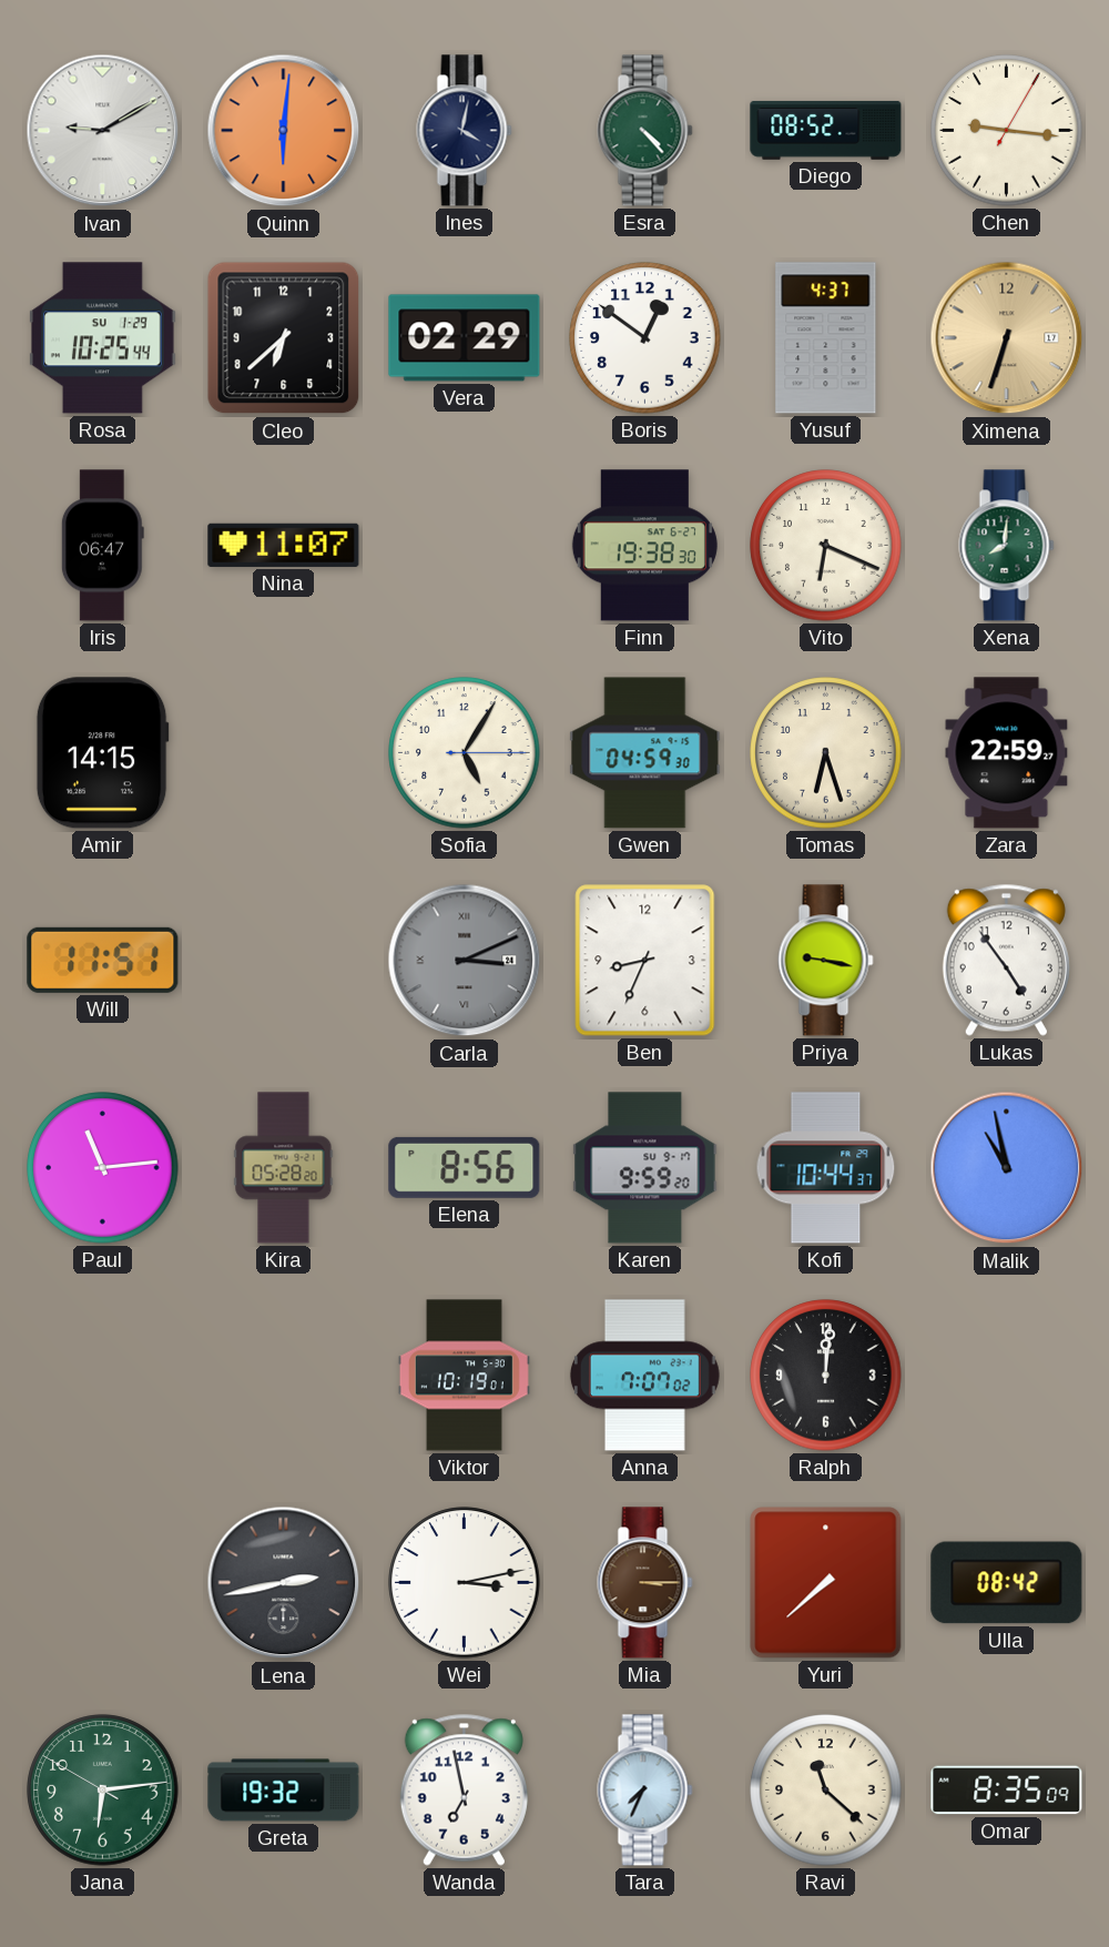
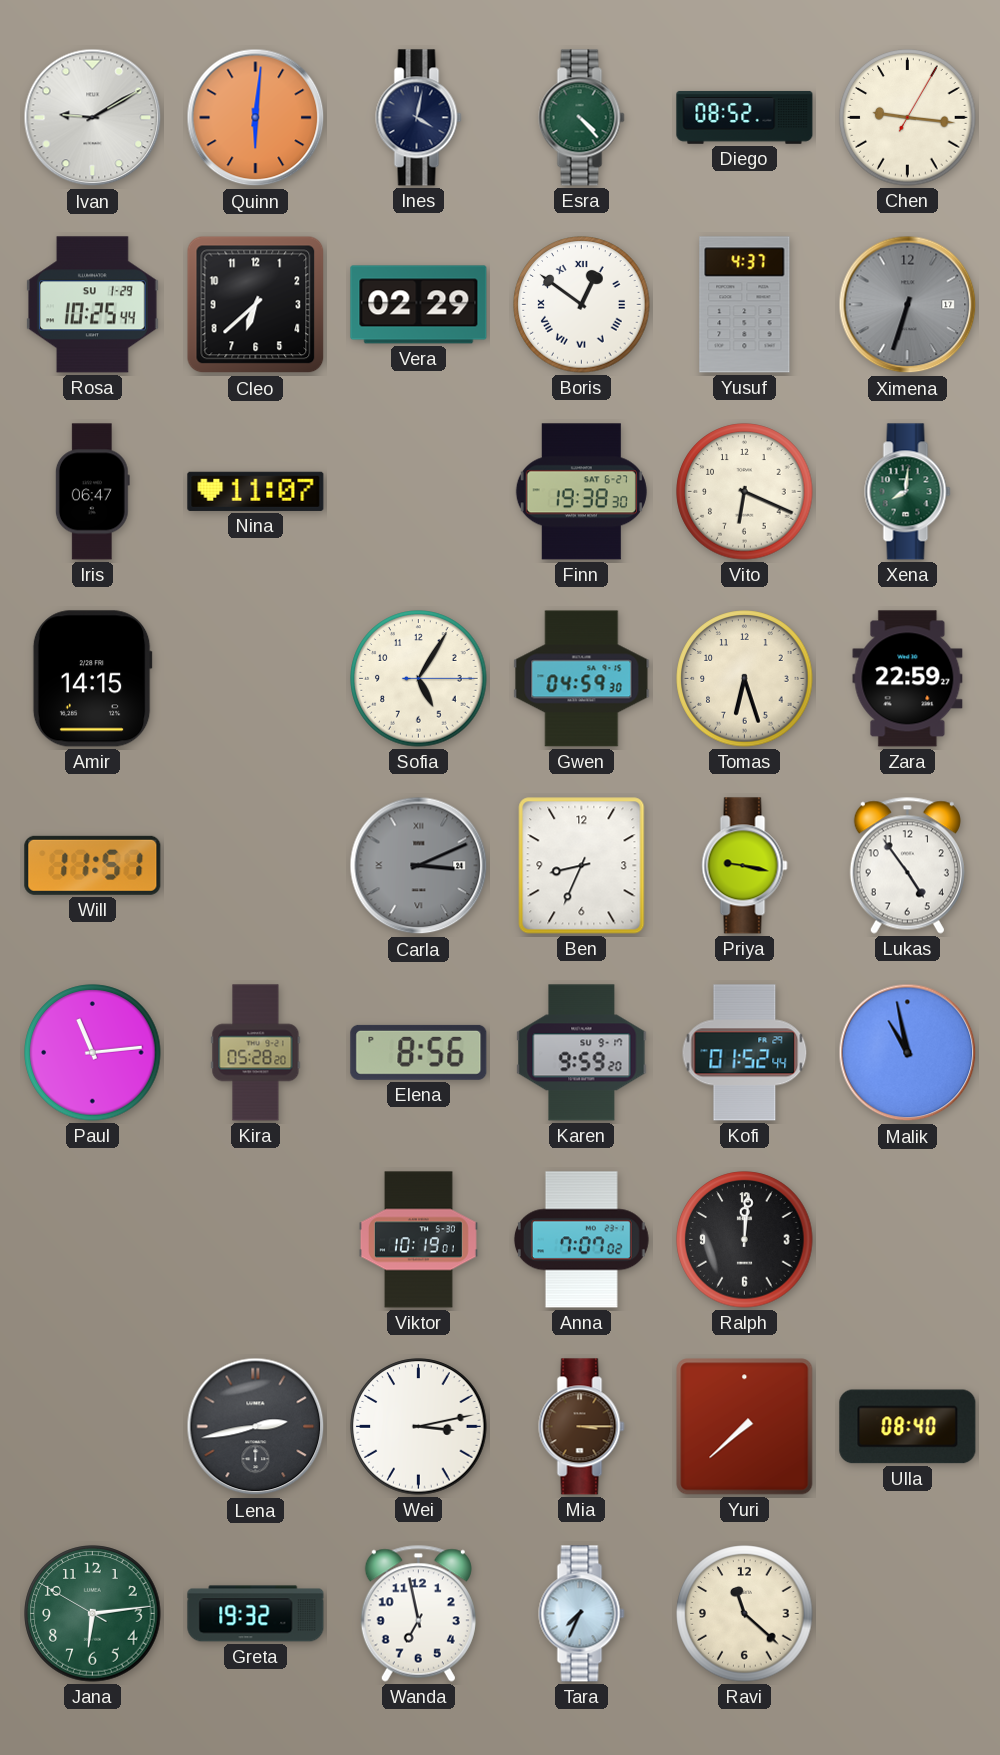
Boris numerals: Arabic -> Roman (582, 305)
Ximena dial: champagne -> grey (908, 305)
Kofi: 10:44 -> 01:52 (745, 1053)
Ulla: 08:42 -> 08:40 (908, 1427)
Omar: 8:35 -> none (1007, 1791)
